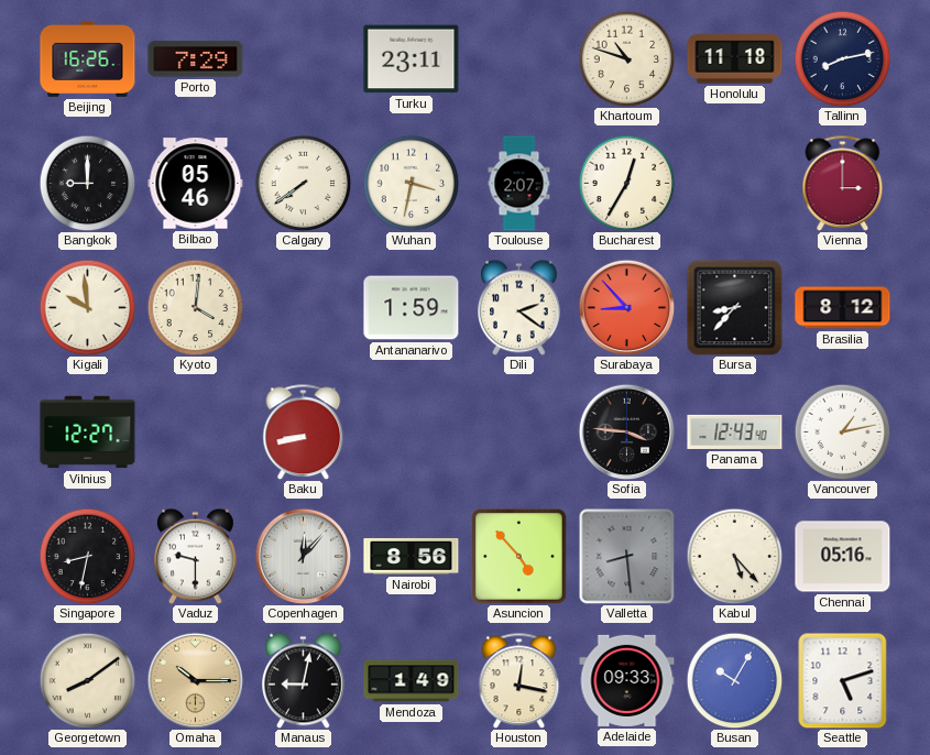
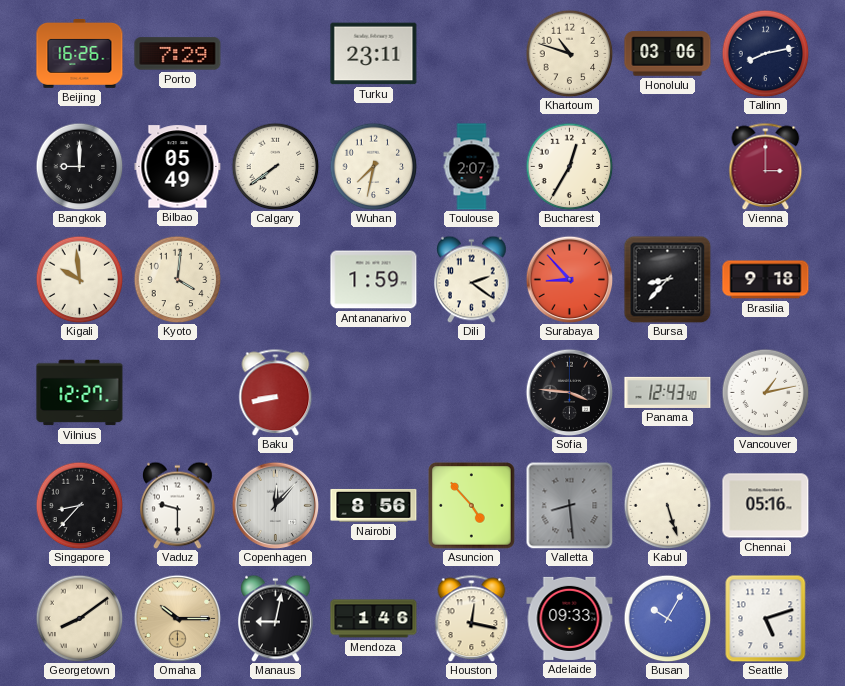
Honolulu: 11:18 -> 03:06 (668, 54)
Bilbao: 05:46 -> 05:49 (178, 167)
Wuhan: 3:32 -> 7:32 (373, 166)
Brasilia: 8:12 -> 9:18 (766, 280)
Singapore: 8:32 -> 8:37 (79, 505)
Kabul: 5:23 -> 5:27 (667, 505)
Mendoza: 1:49 -> 1:46 (374, 619)
